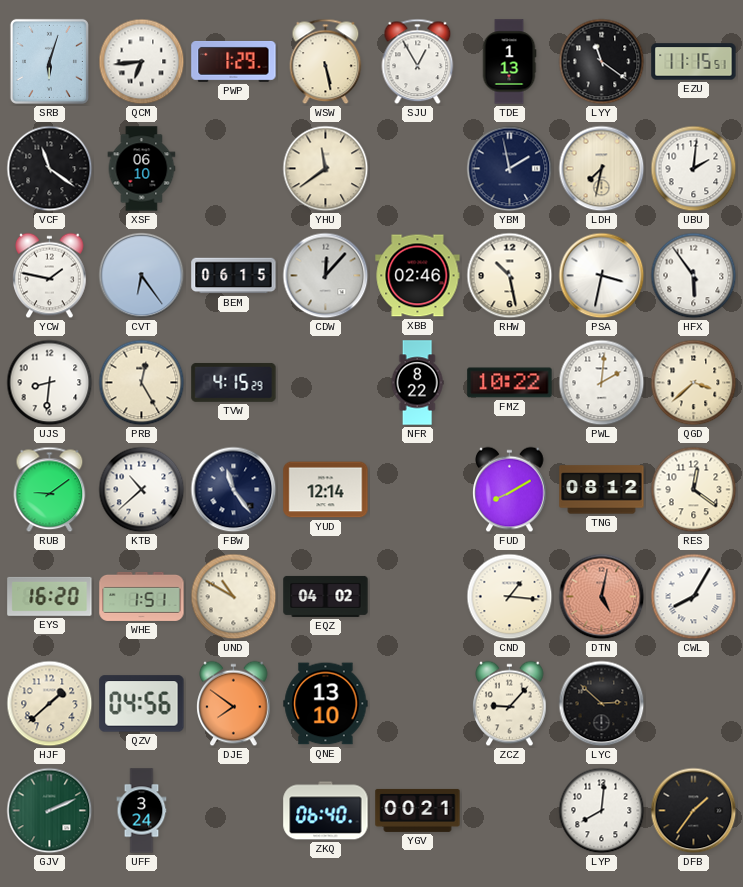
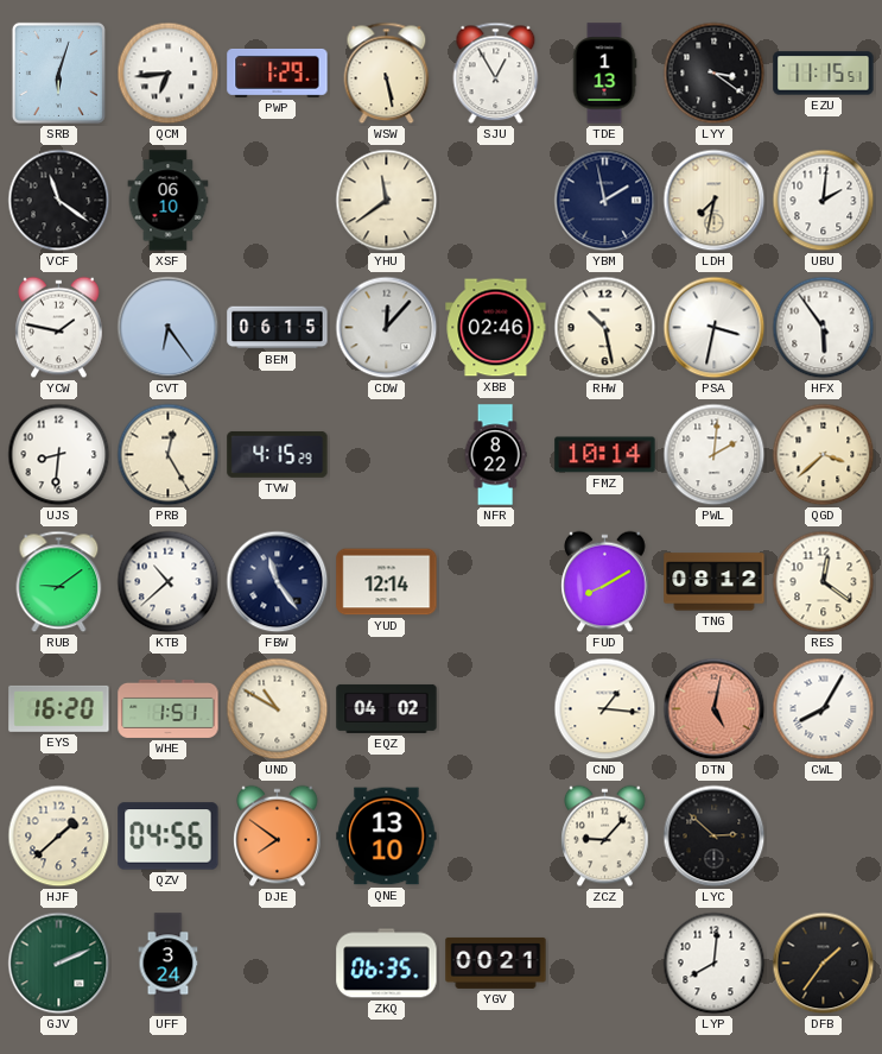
LYY: 11:21 -> 3:21 (715, 74)
FMZ: 10:22 -> 10:14 (605, 455)
ZKQ: 06:40 -> 06:35 (387, 964)
